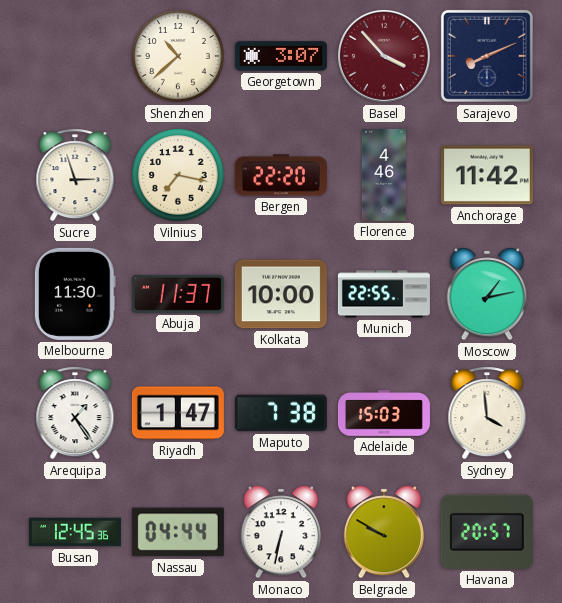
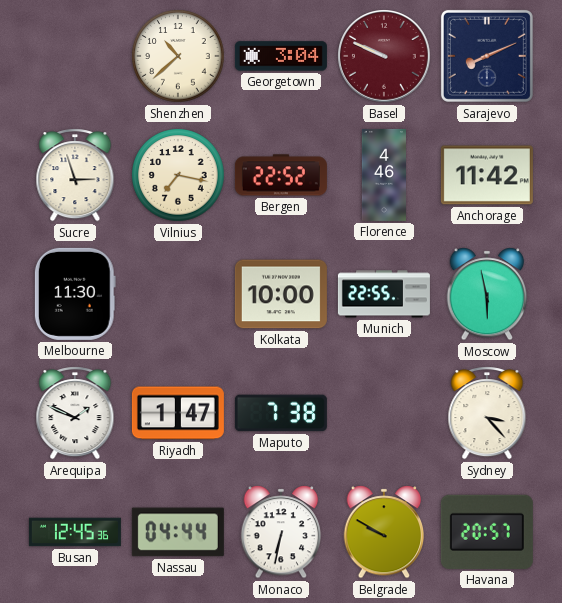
Georgetown: 3:07 -> 3:04 (281, 56)
Basel: 3:53 -> 9:49 (385, 57)
Bergen: 22:20 -> 22:52 (281, 175)
Abuja: 11:37 -> none (178, 294)
Moscow: 1:13 -> 5:58 (487, 294)
Arequipa: 1:24 -> 1:49 (75, 413)
Adelaide: 15:03 -> none (384, 413)
Sydney: 3:59 -> 3:23 (487, 413)
